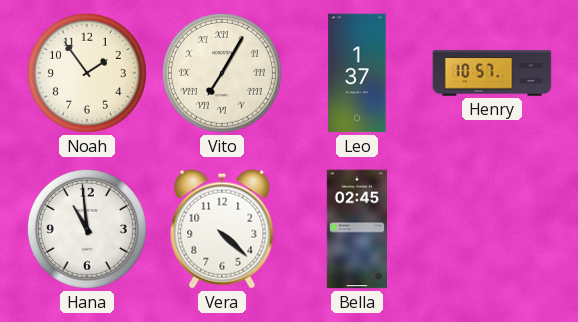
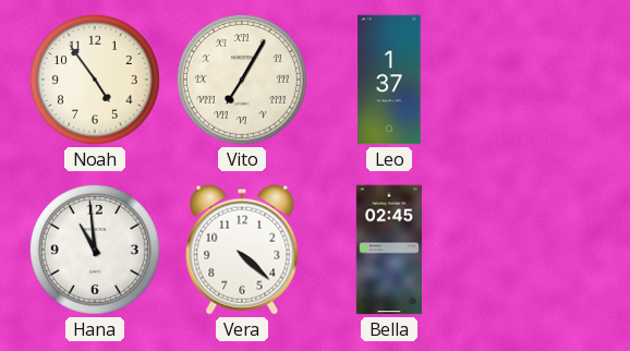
Noah: 1:54 -> 4:54 (95, 80)
Henry: 10:57 -> none (492, 73)
